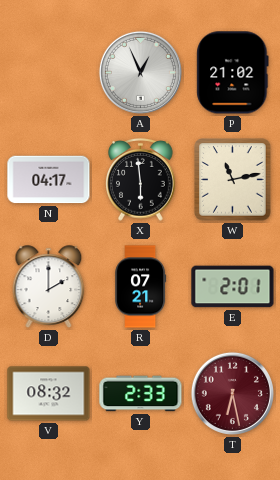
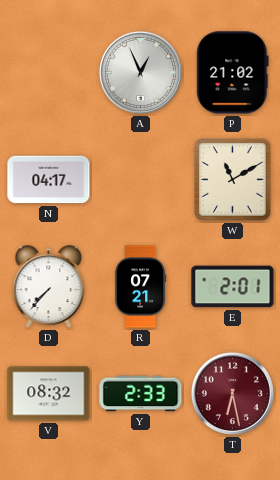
X: 5:59 -> none (141, 180)
W: 11:13 -> 11:10 (233, 180)
D: 2:00 -> 7:37 (49, 287)
